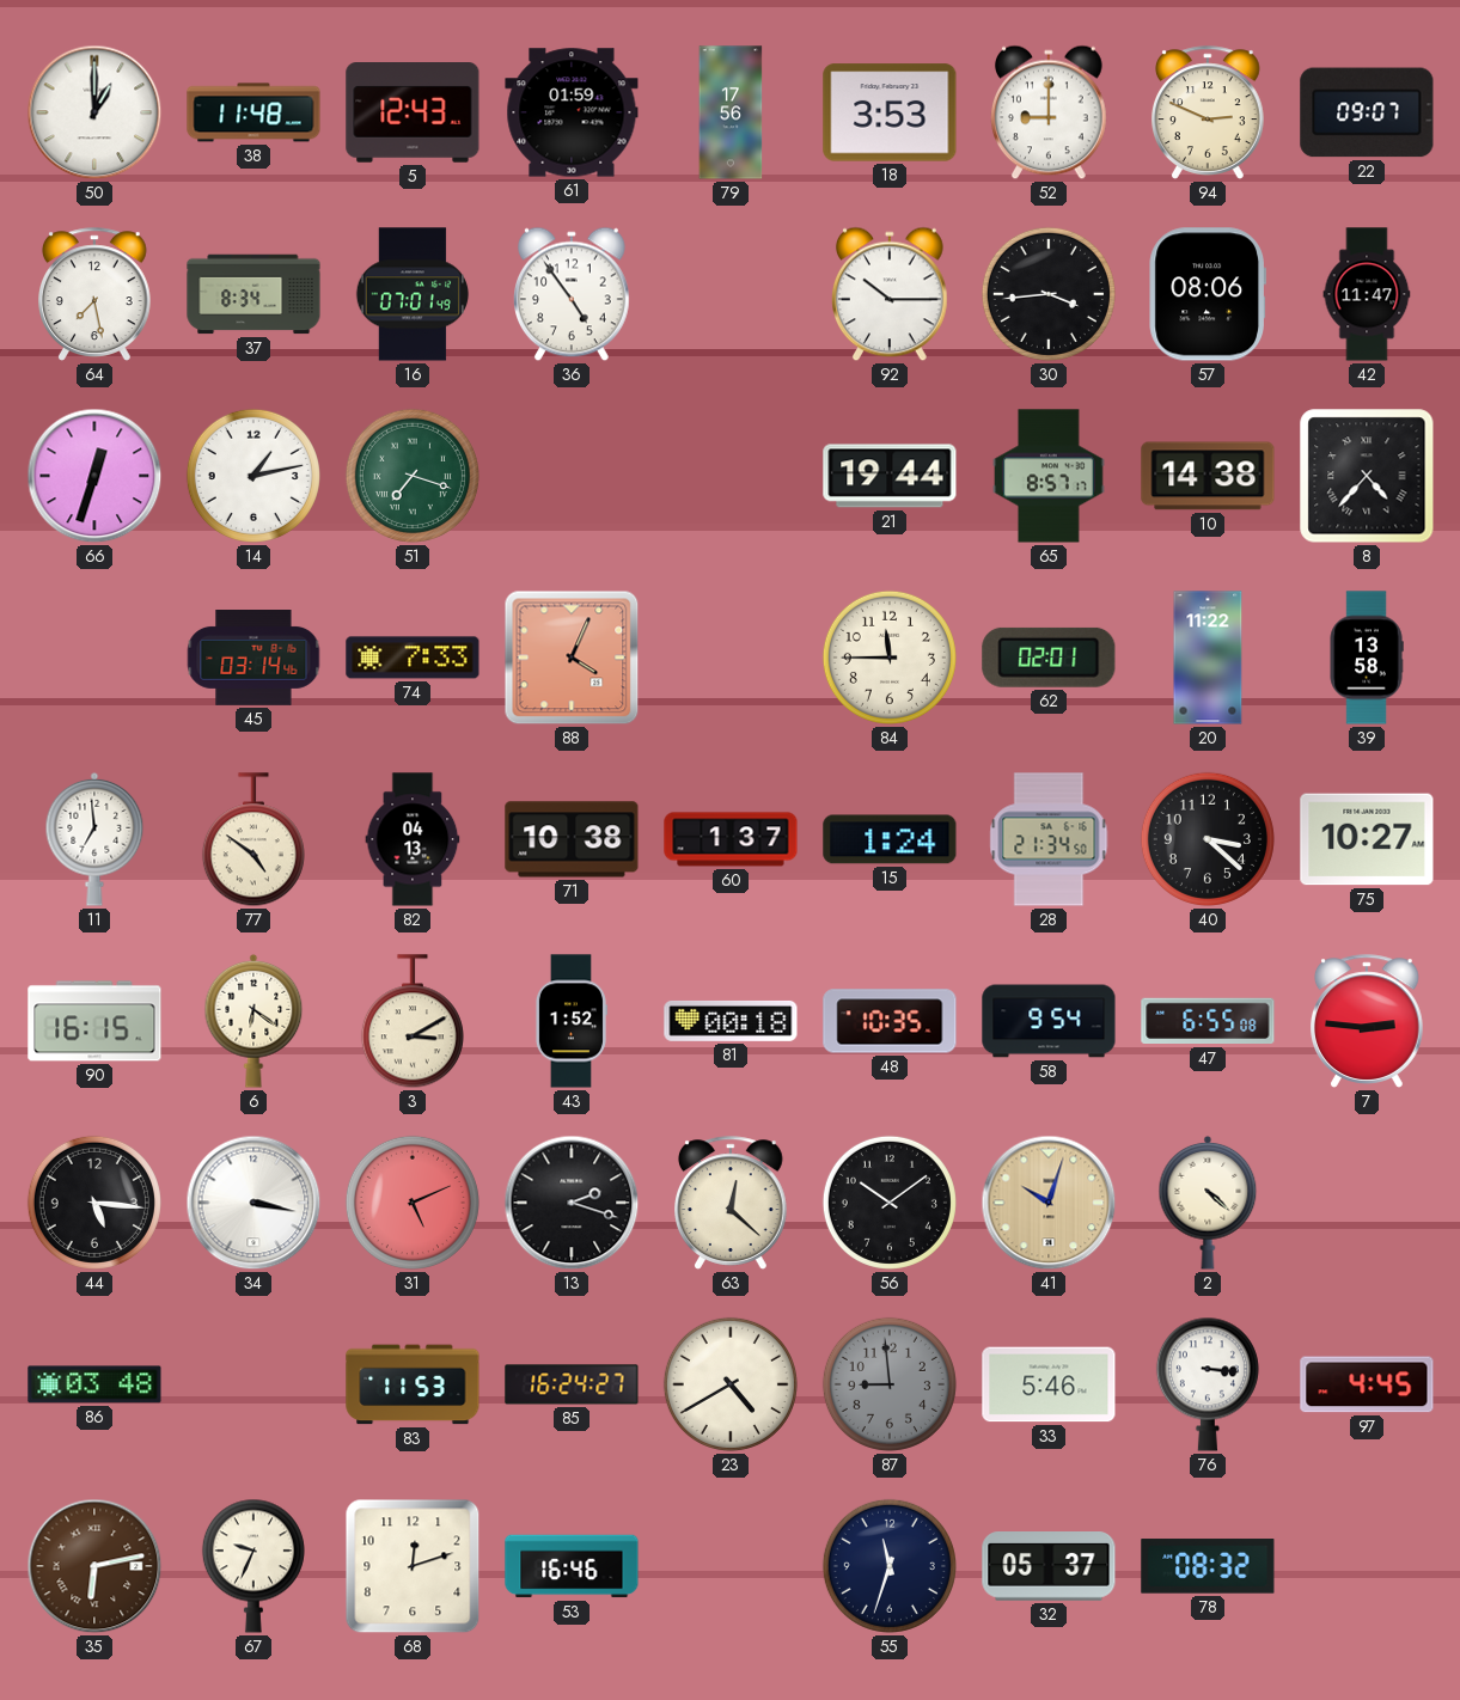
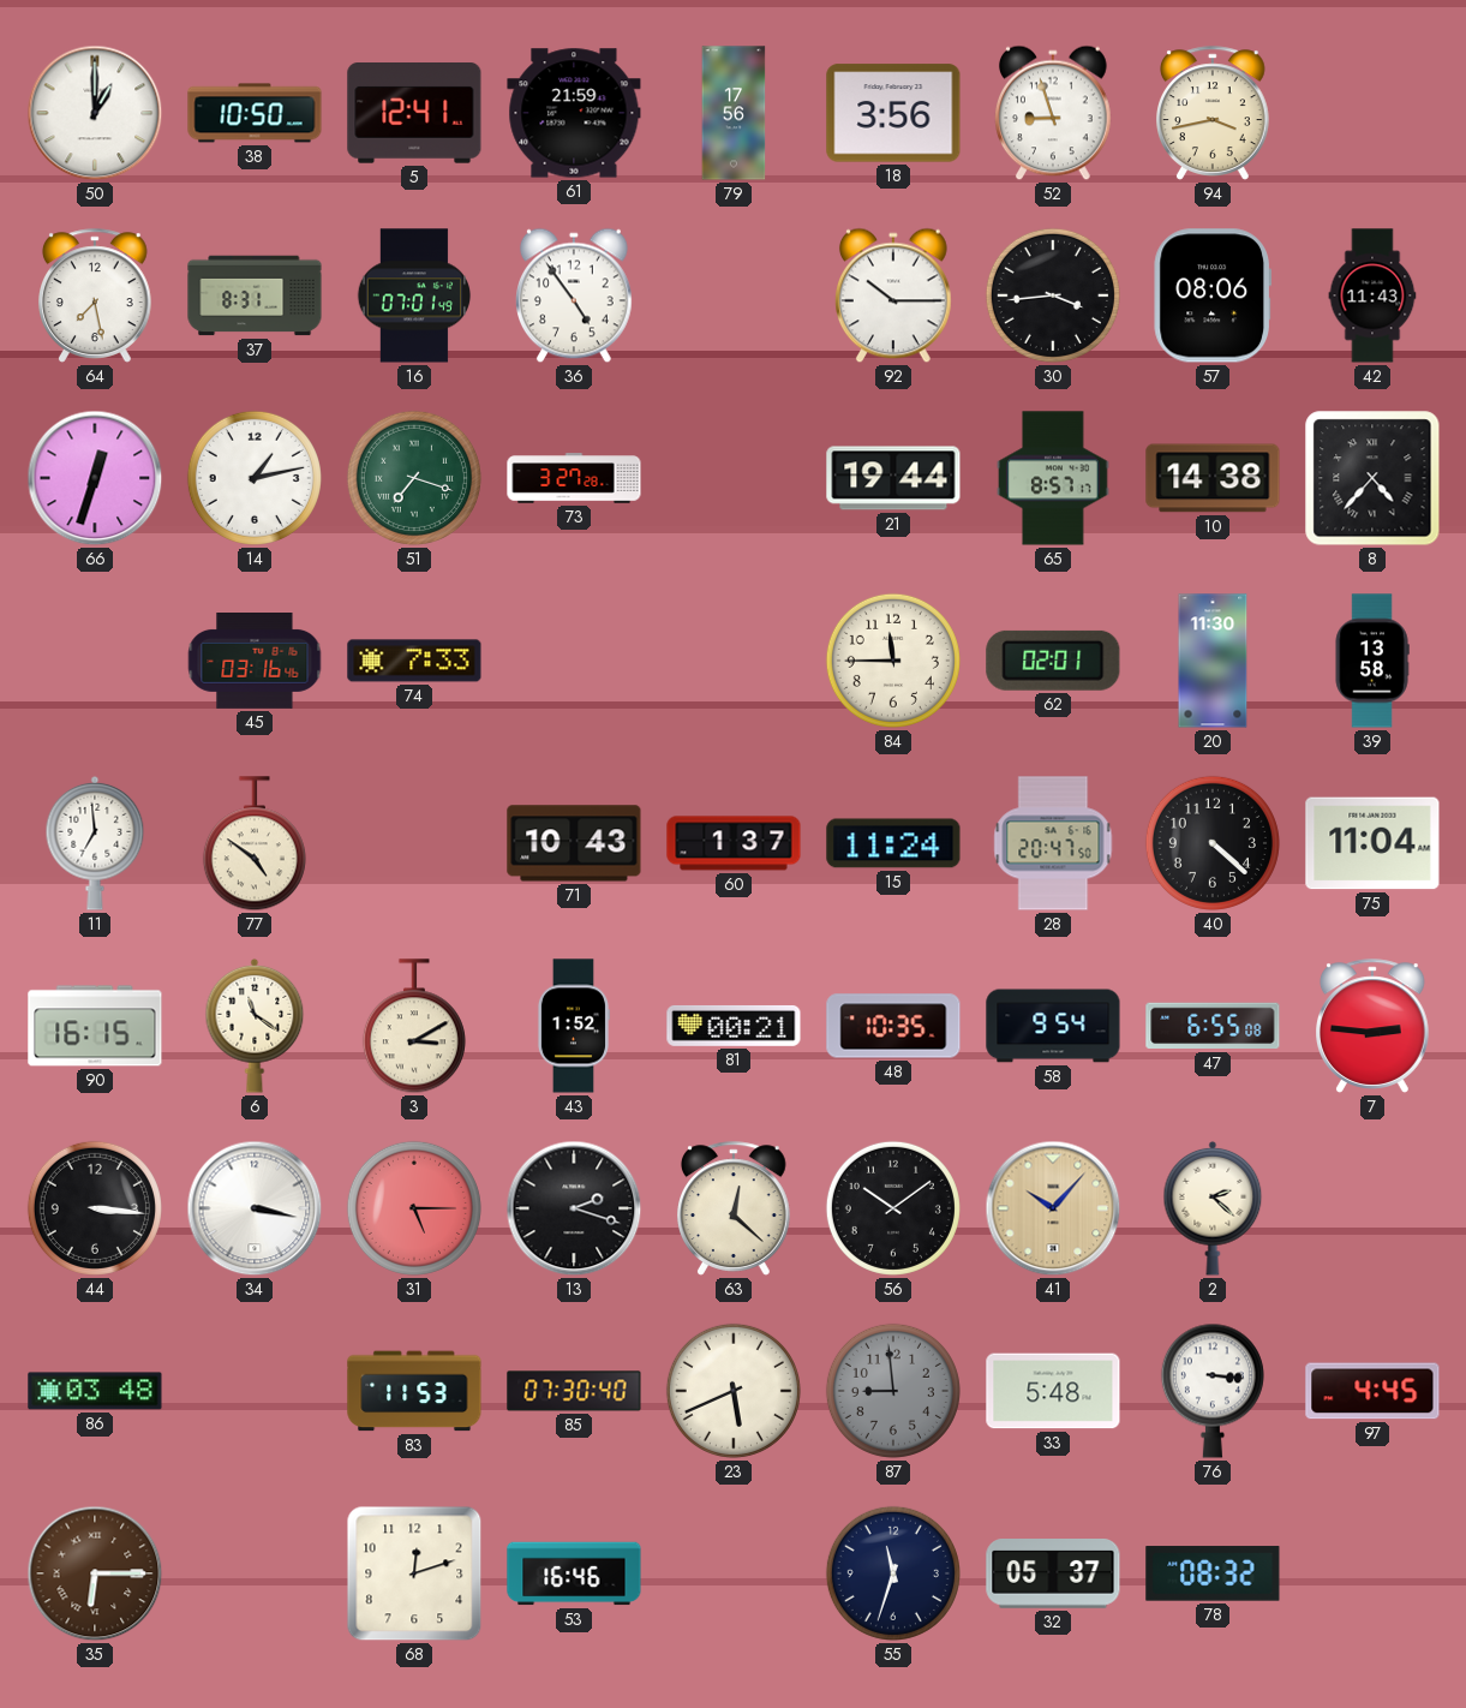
38: 11:48 -> 10:50 (255, 113)
5: 12:43 -> 12:41 (414, 113)
61: 01:59 -> 21:59 (574, 113)
18: 3:53 -> 3:56 (893, 113)
52: 9:00 -> 8:57 (1054, 113)
94: 2:49 -> 3:43 (1214, 113)
22: 09:07 -> none (1367, 112)
37: 8:34 -> 8:31 (255, 295)
42: 11:47 -> 11:43 (1372, 295)
73: none -> 3:27 (574, 478)
45: 03:14 -> 03:16 (255, 662)
88: 4:04 -> none (572, 658)
20: 11:22 -> 11:30 (1213, 661)
82: 04:13 -> none (413, 839)
71: 10:38 -> 10:43 (574, 843)
15: 1:24 -> 11:24 (893, 843)
28: 21:34 -> 20:47 (1053, 843)
40: 3:22 -> 4:22 (1213, 843)
75: 10:27 -> 11:04 (1372, 843)
6: 6:21 -> 11:21 (255, 1026)
81: 00:18 -> 00:21 (734, 1026)
44: 5:16 -> 3:16 (95, 1208)
31: 5:11 -> 5:15 (414, 1208)
41: 10:03 -> 10:07 (1053, 1208)
2: 4:22 -> 2:22 (1213, 1208)
85: 16:24 -> 07:30 (574, 1391)
23: 4:40 -> 5:41 (734, 1391)
33: 5:46 -> 5:48 (1053, 1391)
35: 6:13 -> 6:15 (95, 1573)
67: 9:34 -> none (253, 1566)
